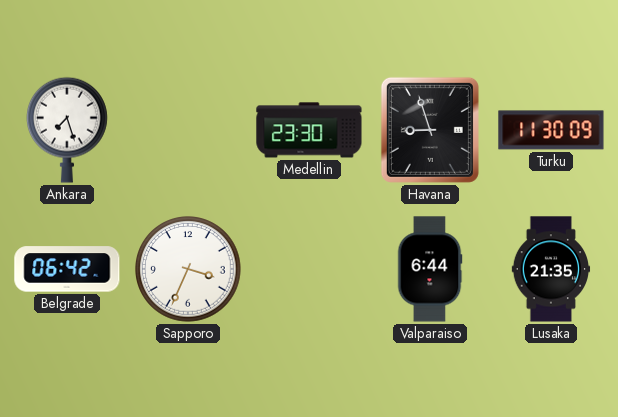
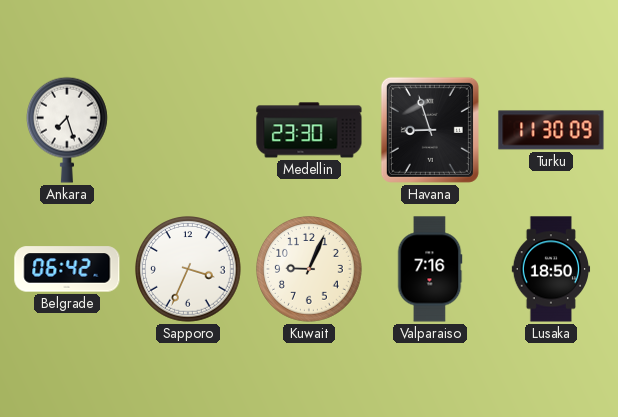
Kuwait: none -> 9:04 (310, 269)
Valparaiso: 6:44 -> 7:16 (430, 269)
Lusaka: 21:35 -> 18:50 (551, 269)
